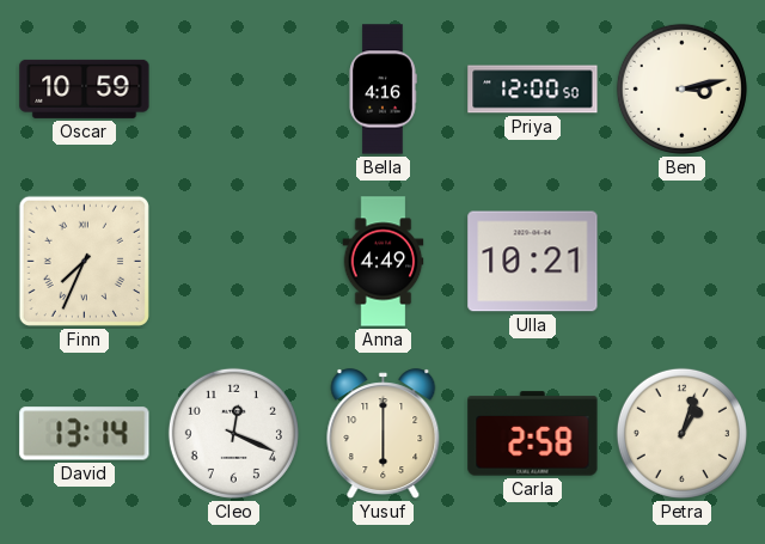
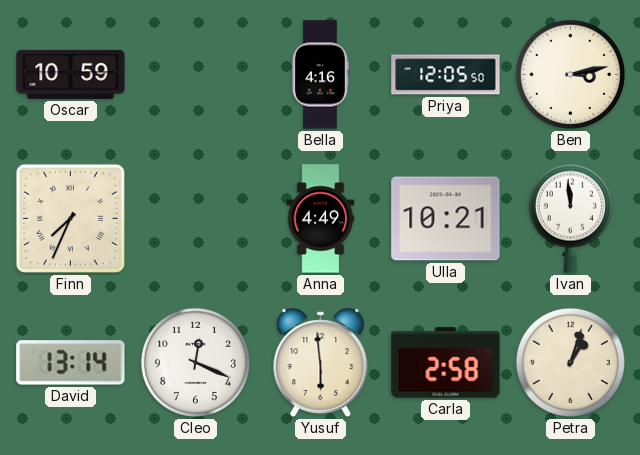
Priya: 12:00 -> 12:05 (446, 75)
Ivan: none -> 11:59 (570, 218)
Yusuf: 6:00 -> 5:59 (321, 363)
